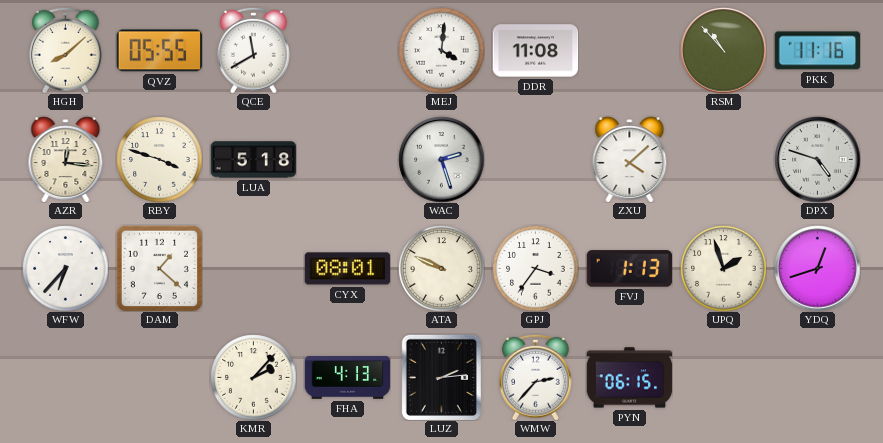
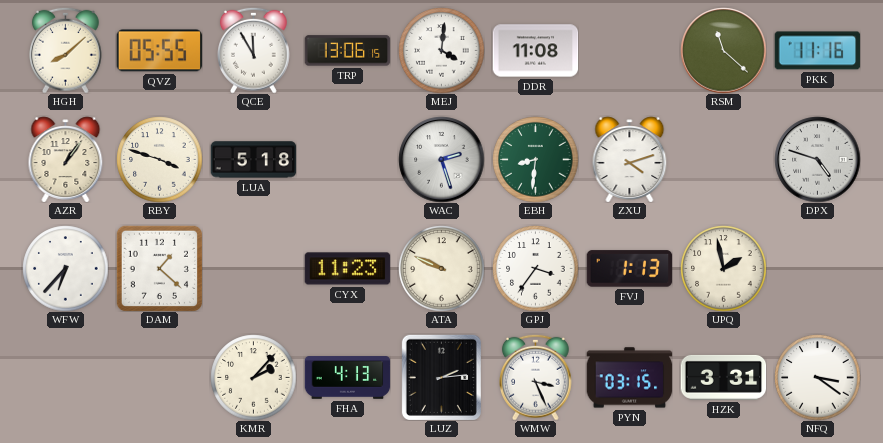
QCE: 11:40 -> 11:55 (254, 50)
TRP: none -> 13:06 (347, 51)
RSM: 10:53 -> 11:22 (723, 50)
AZR: 12:16 -> 1:06 (66, 159)
EBH: none -> 8:31 (535, 159)
ZXU: 4:08 -> 4:12 (630, 159)
CYX: 08:01 -> 11:23 (347, 269)
UPQ: 1:57 -> 1:58 (723, 268)
YDQ: 12:42 -> none (817, 268)
WMW: 2:37 -> 3:26 (536, 377)
PYN: 06:15 -> 03:15 (629, 378)
HZK: none -> 3:31 (723, 377)
NFQ: none -> 3:21 (817, 377)
